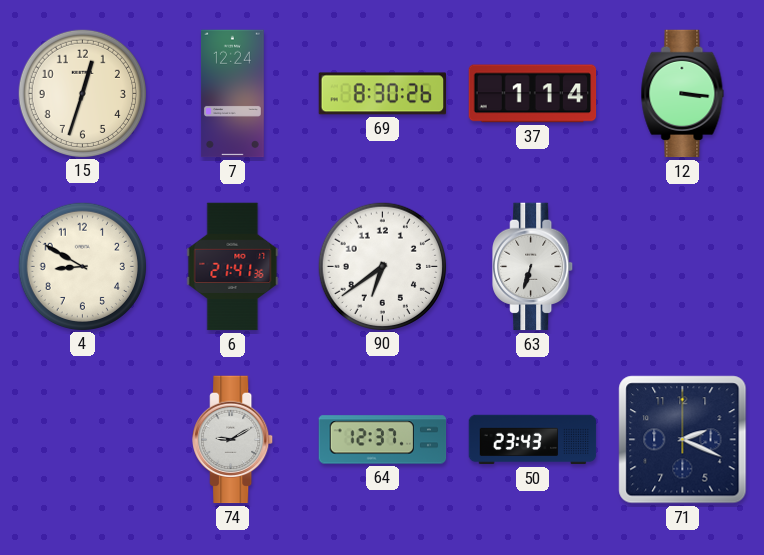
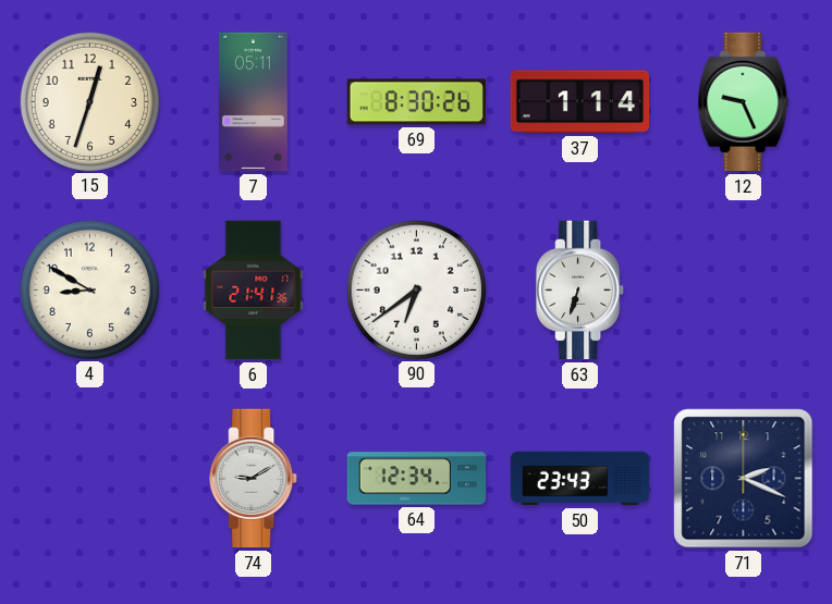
7: 12:24 -> 05:11 (254, 102)
12: 3:16 -> 9:26 (744, 102)
64: 12:37 -> 12:34 (417, 479)
